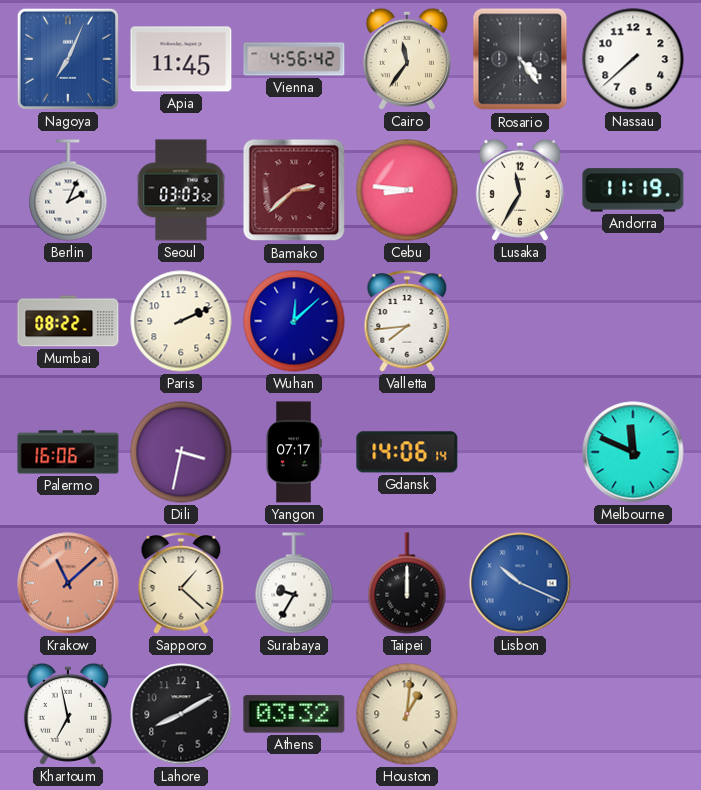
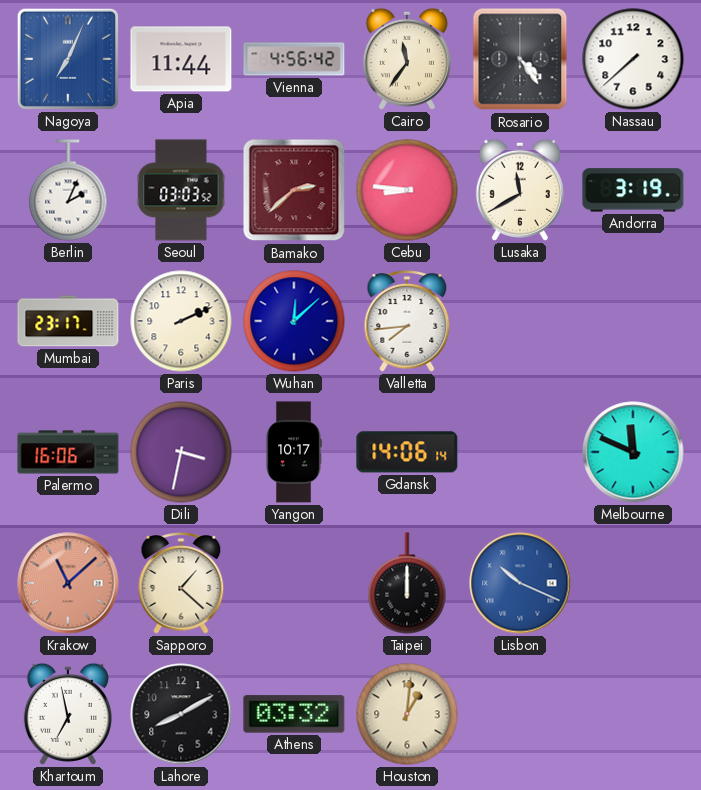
Apia: 11:45 -> 11:44 (181, 59)
Lusaka: 11:35 -> 11:40 (520, 190)
Andorra: 11:19 -> 3:19 (633, 190)
Mumbai: 08:22 -> 23:17 (68, 321)
Yangon: 07:17 -> 10:17 (294, 452)
Surabaya: 9:35 -> none (294, 583)
